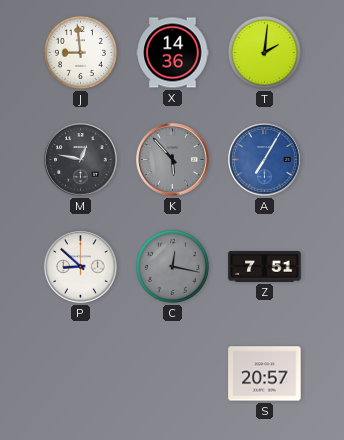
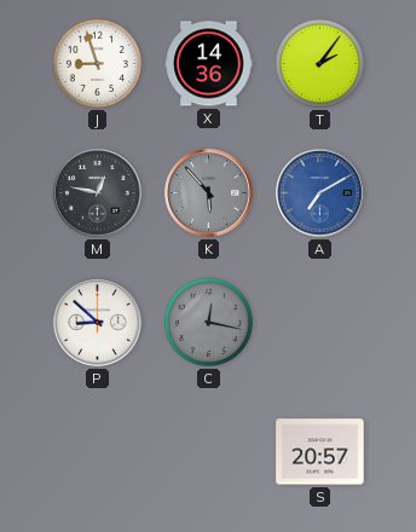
J: 8:59 -> 8:57 (97, 63)
T: 2:01 -> 2:06 (319, 63)
A: 7:05 -> 7:10 (320, 193)
Z: 7:51 -> none (265, 267)
